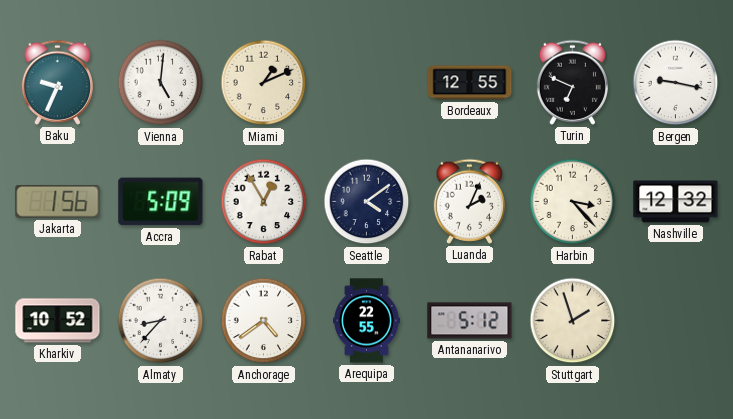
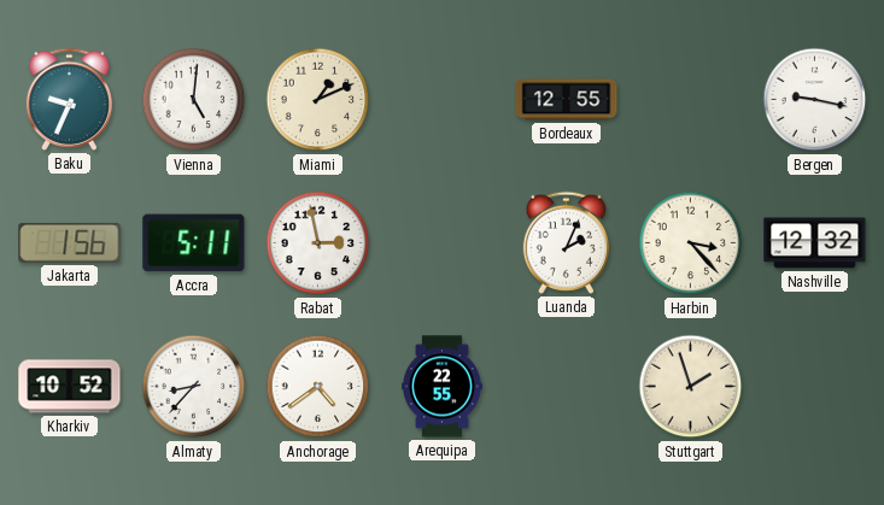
Turin: 6:49 -> none (572, 82)
Accra: 5:09 -> 5:11 (194, 243)
Rabat: 12:55 -> 2:58 (318, 243)
Seattle: 4:09 -> none (367, 202)
Antananarivo: 5:12 -> none (470, 321)
